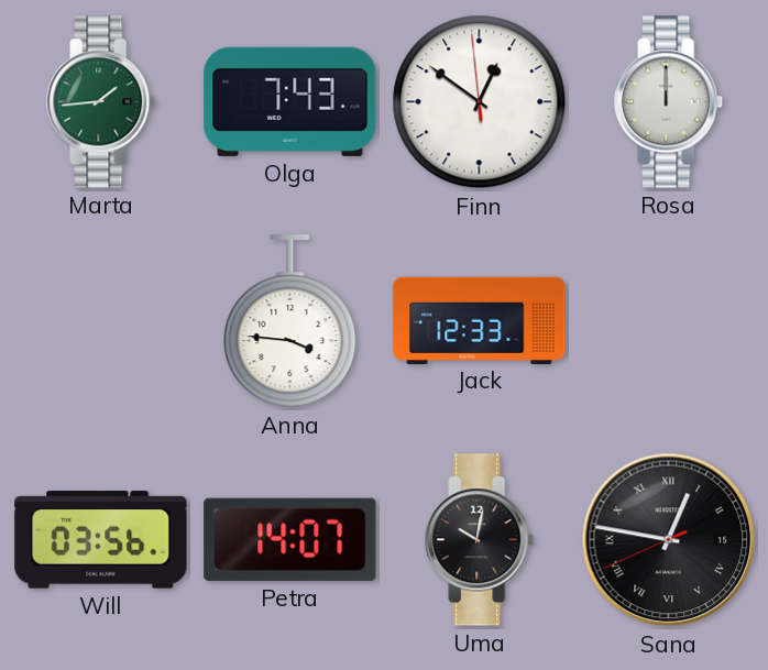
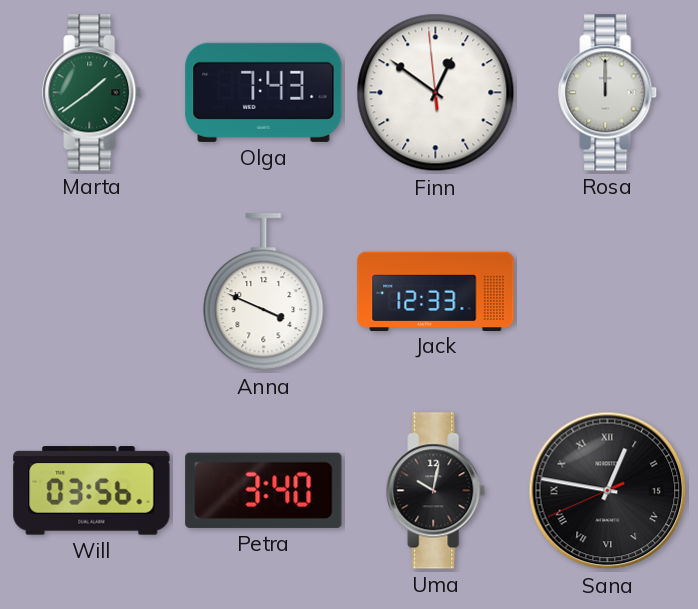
Marta: 1:44 -> 1:39 (92, 93)
Anna: 3:46 -> 3:49 (264, 292)
Petra: 14:07 -> 3:40 (264, 490)
